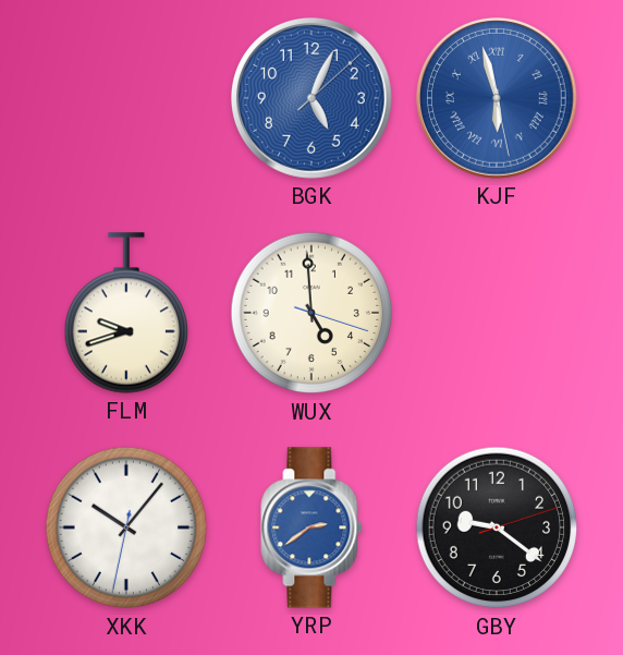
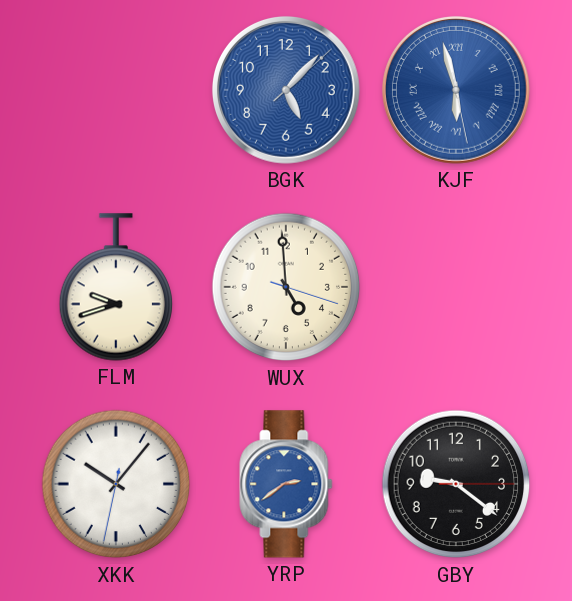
BGK: 5:04 -> 5:07 (286, 90)
GBY: 9:21:12 -> 9:21:15 (456, 484)
